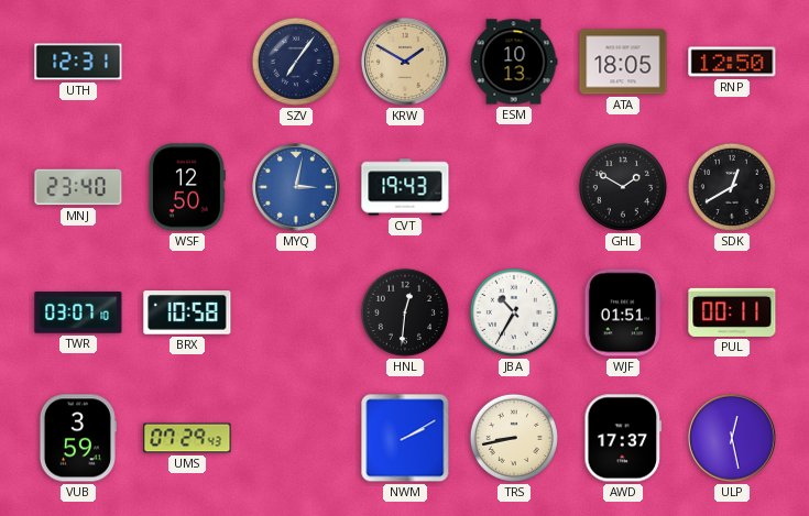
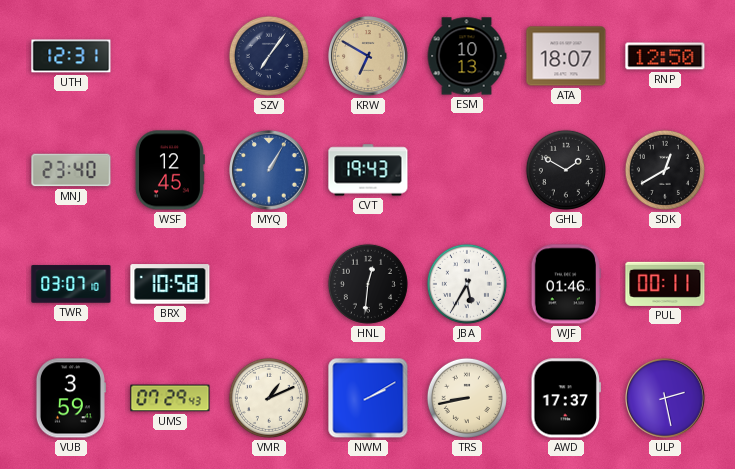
KRW: 1:50 -> 6:50 (369, 57)
ATA: 18:05 -> 18:07 (566, 56)
WSF: 12:50 -> 12:45 (170, 170)
MYQ: 3:02 -> 1:05 (270, 171)
JBA: 10:35 -> 5:35 (467, 284)
WJF: 01:51 -> 01:46 (565, 284)
VMR: none -> 1:11 (269, 398)
ULP: 12:28 -> 2:28 (666, 399)
